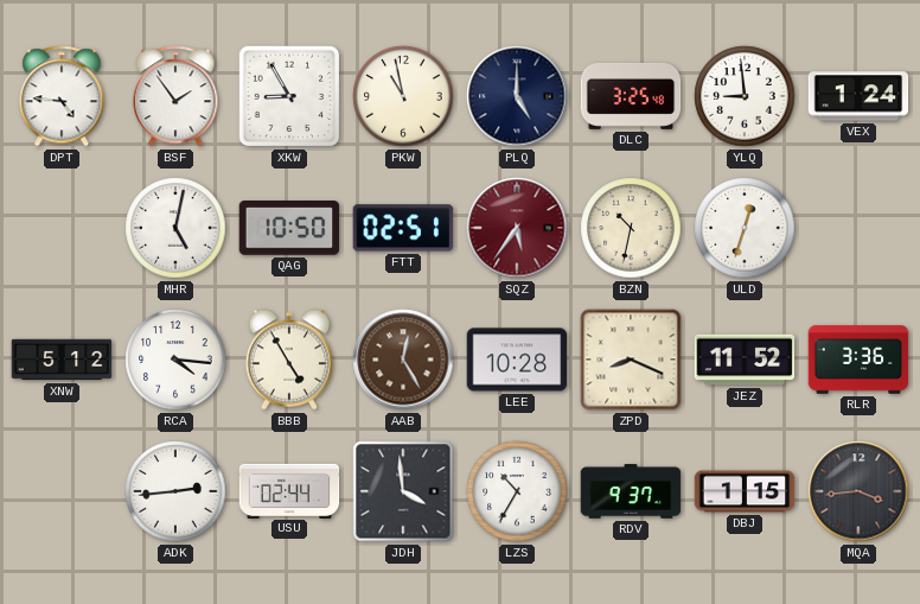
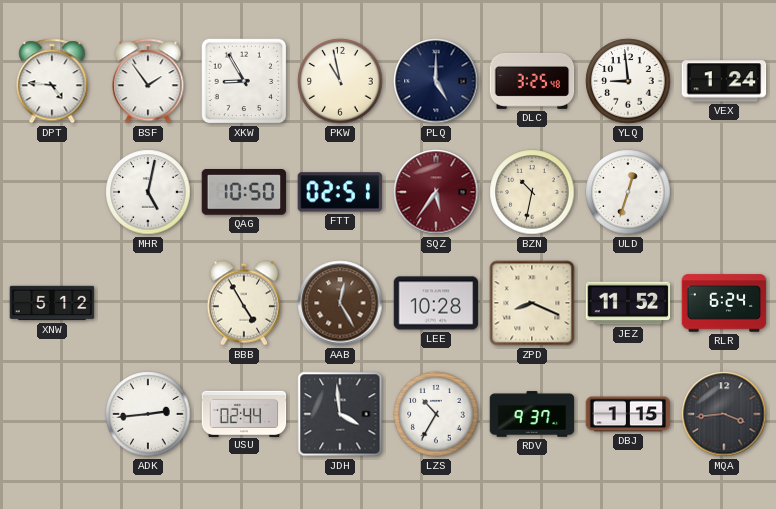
RCA: 4:16 -> none (175, 360)
RLR: 3:36 -> 6:24 (724, 303)
